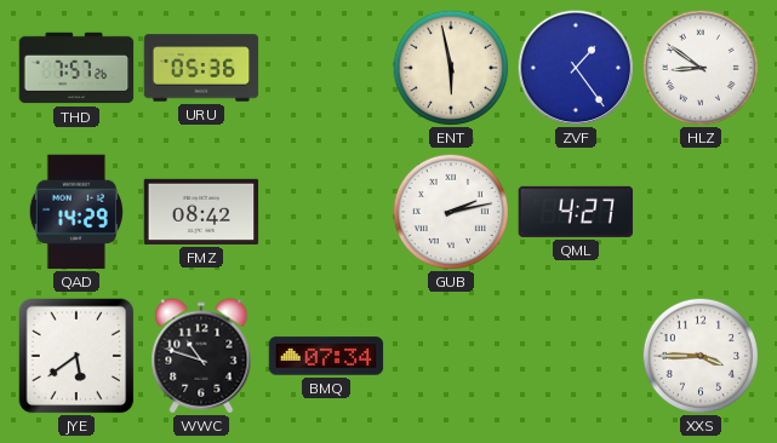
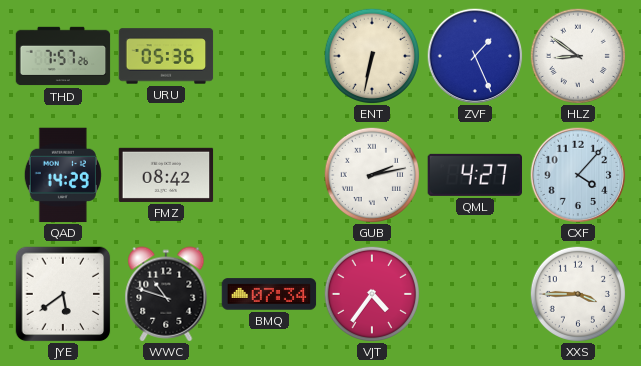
ENT: 5:58 -> 6:32 (371, 55)
ZVF: 1:24 -> 1:26 (475, 56)
CXF: none -> 4:07 (578, 175)
VJT: none -> 4:36 (371, 293)
